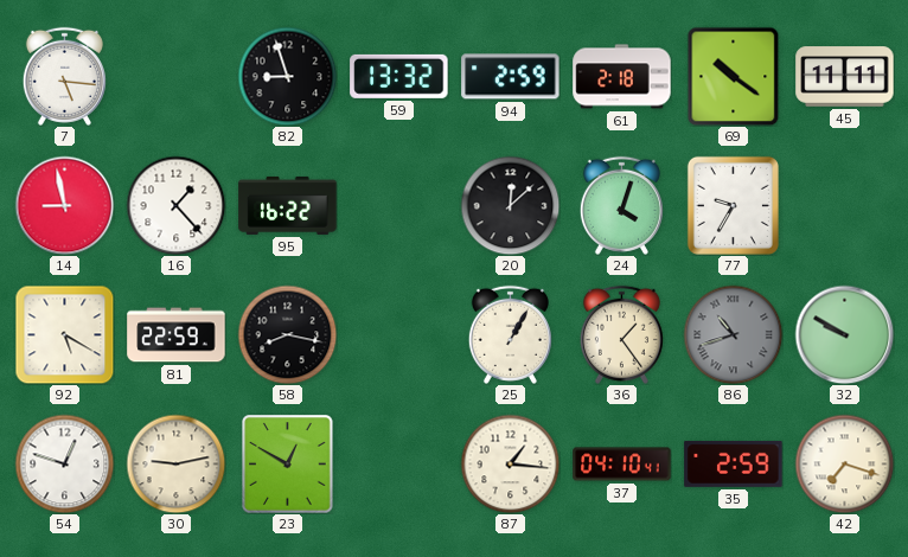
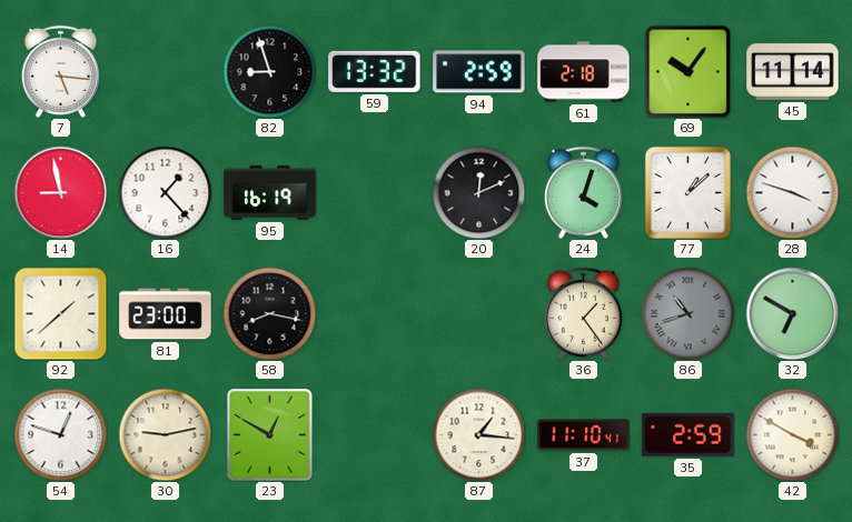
69: 10:21 -> 10:06 (688, 71)
45: 11:11 -> 11:14 (793, 72)
95: 16:22 -> 16:19 (270, 192)
20: 12:08 -> 12:11 (478, 192)
77: 9:35 -> 1:08 (687, 192)
28: none -> 3:48 (792, 192)
92: 5:20 -> 1:38 (60, 313)
81: 22:59 -> 23:00 (166, 314)
25: 1:05 -> none (510, 334)
32: 9:50 -> 6:50 (792, 313)
37: 04:10 -> 11:10 (584, 435)
42: 7:18 -> 3:50 (792, 434)
